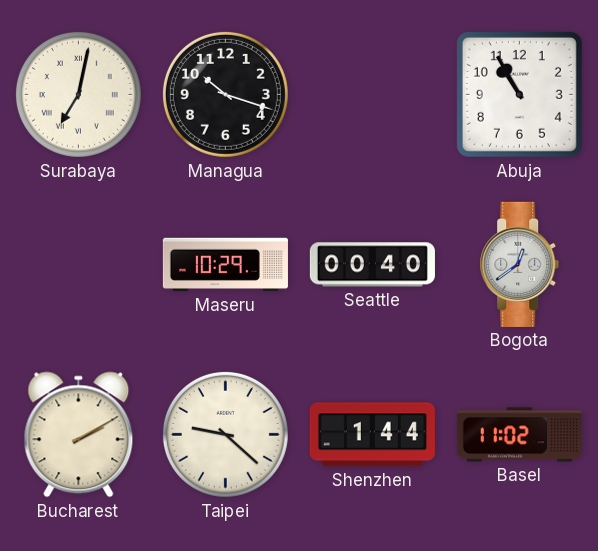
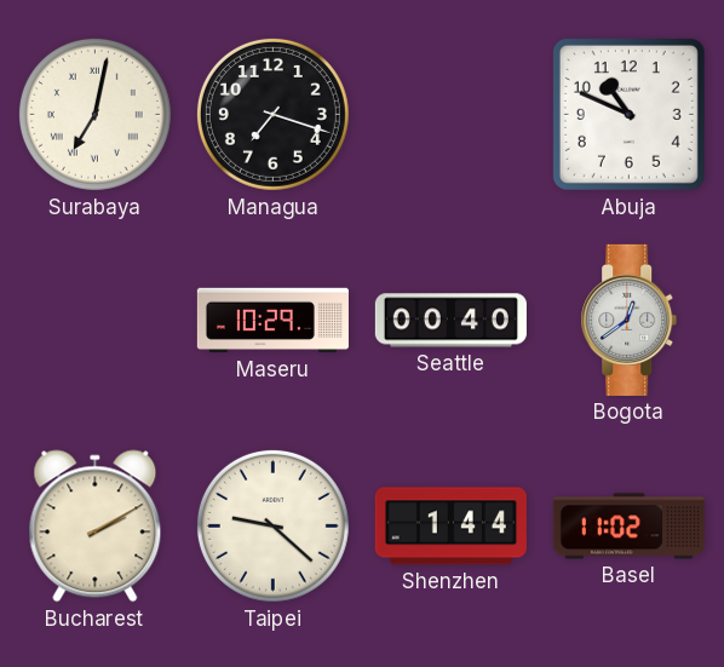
Managua: 10:18 -> 7:18 (272, 114)
Abuja: 10:55 -> 10:49 (628, 114)
